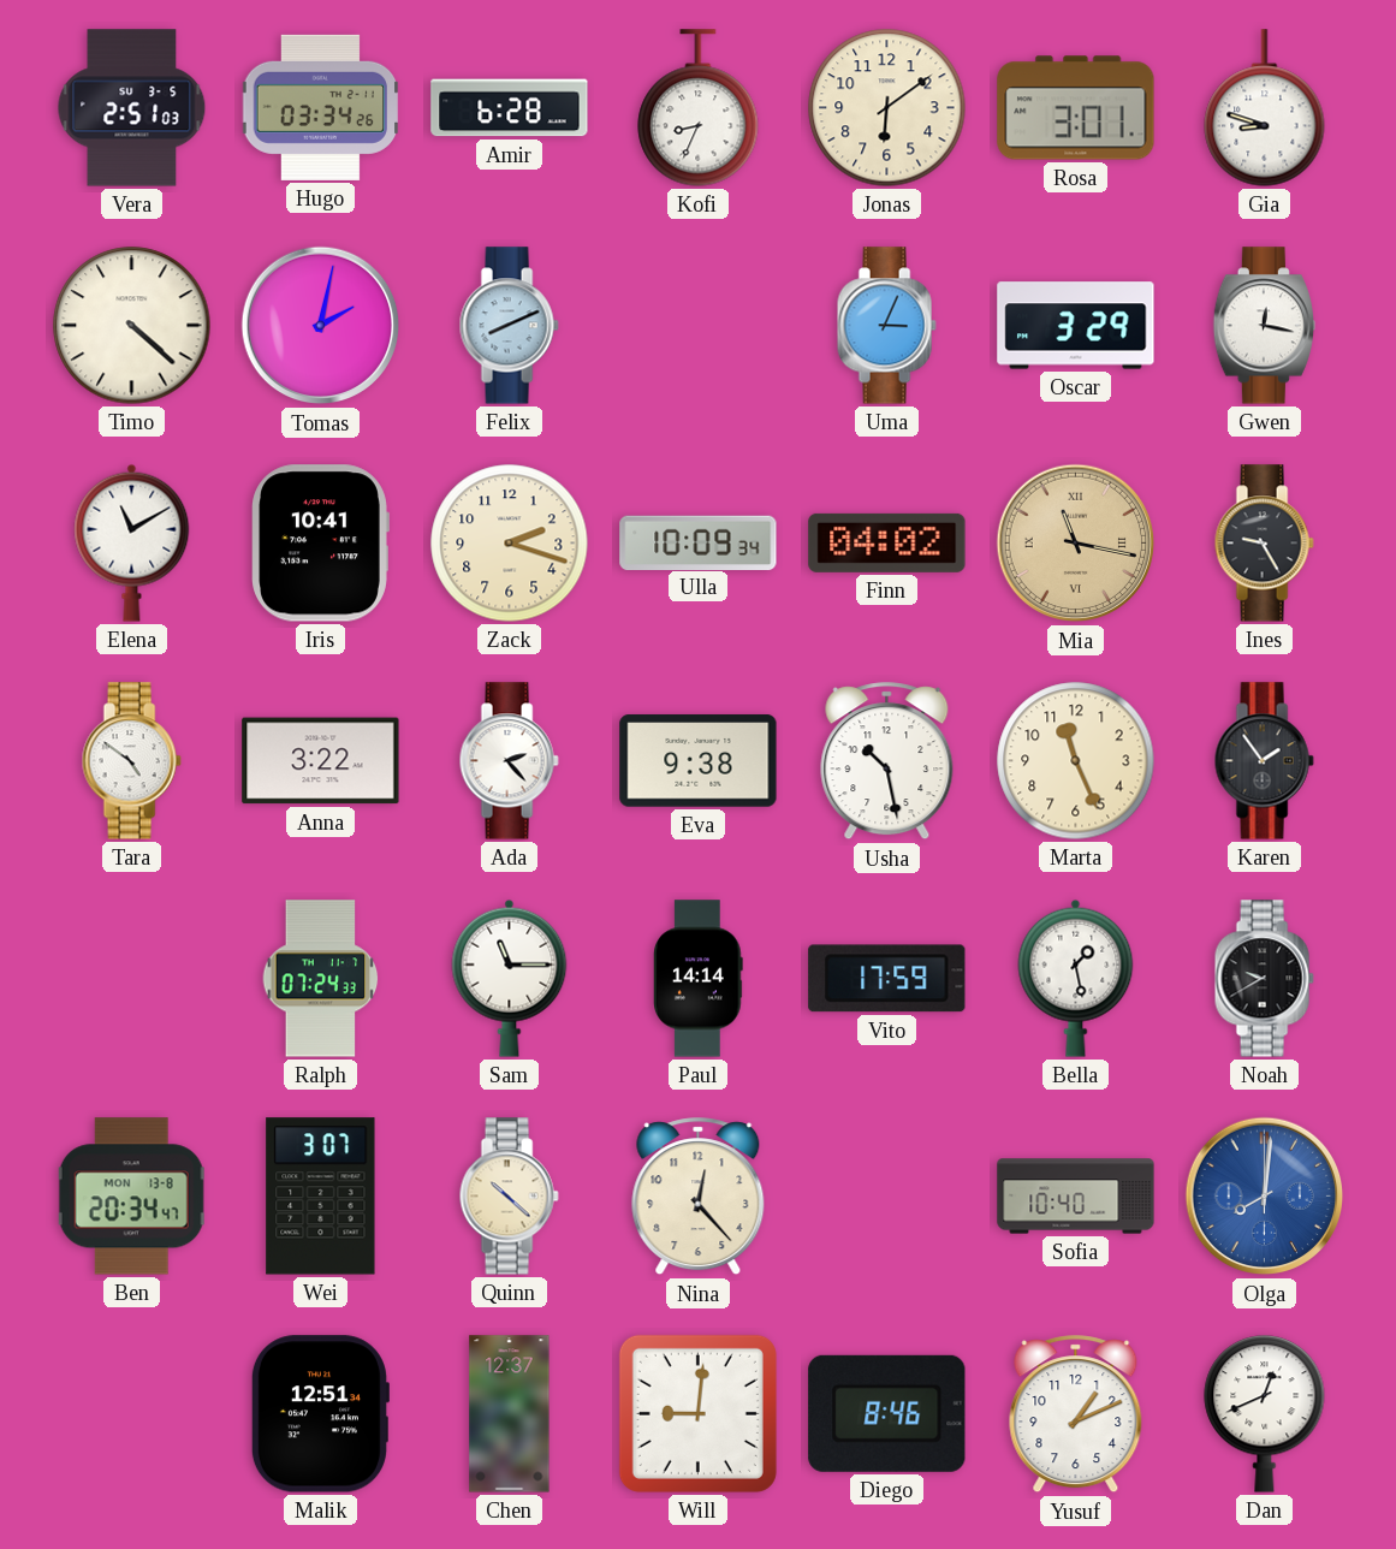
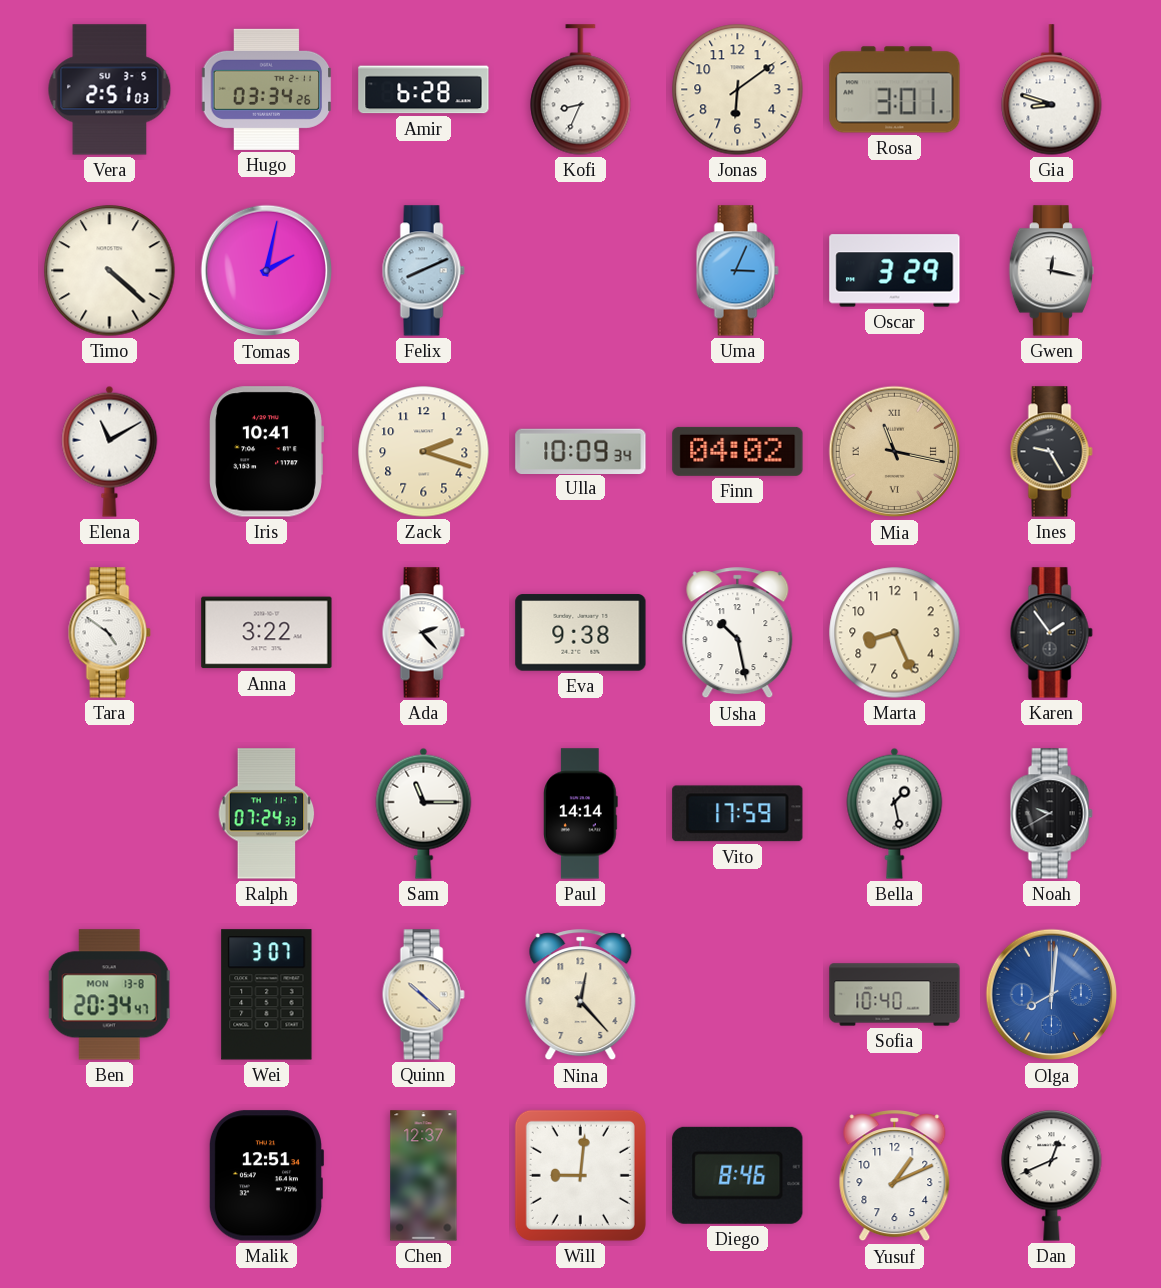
Marta: 11:26 -> 8:26 (895, 633)
